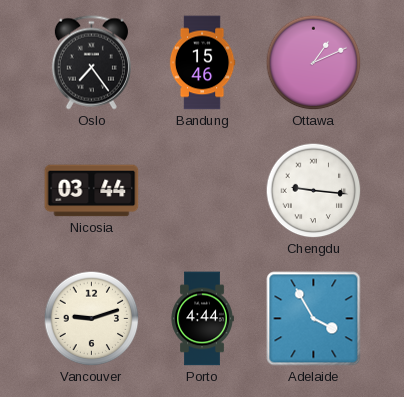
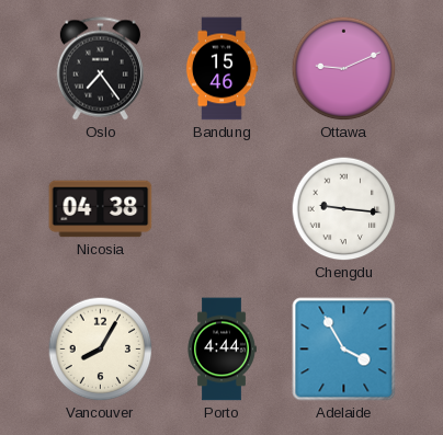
Ottawa: 1:11 -> 9:11 (344, 69)
Nicosia: 03:44 -> 04:38 (101, 209)
Vancouver: 9:12 -> 8:05 (101, 350)
